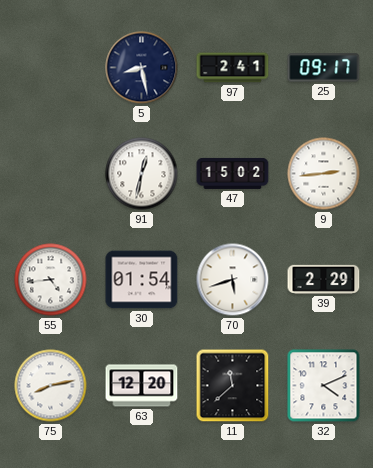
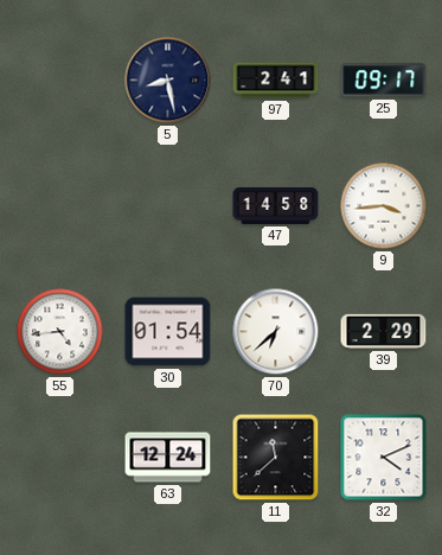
91: 12:32 -> none (142, 174)
47: 15:02 -> 14:58 (276, 205)
9: 2:44 -> 3:44 (384, 206)
70: 5:42 -> 6:38 (276, 332)
75: 8:13 -> none (51, 386)
63: 12:20 -> 12:24 (168, 458)
